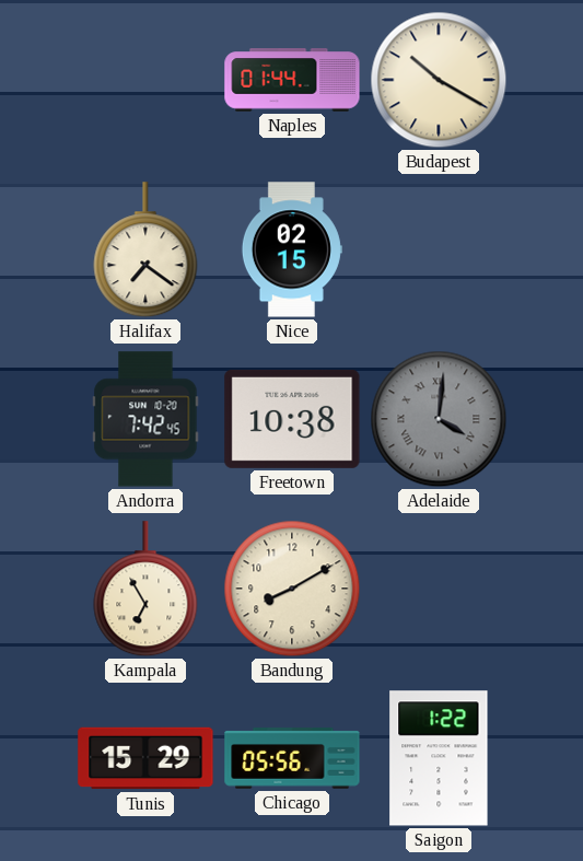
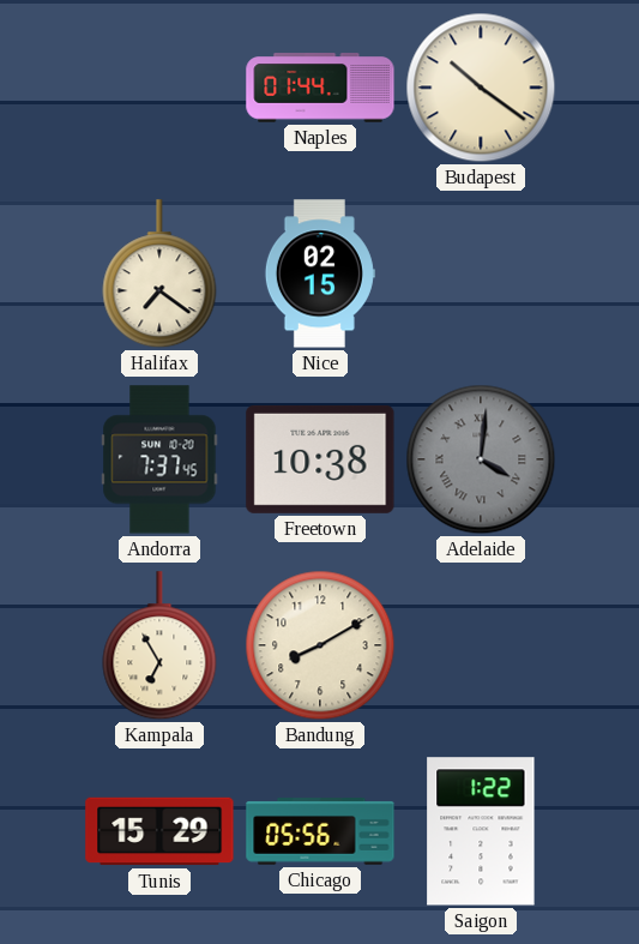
Budapest: 10:20 -> 10:21 (481, 88)
Andorra: 7:42 -> 7:37 (159, 459)
